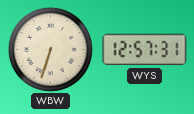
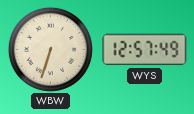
WYS: 12:57:31 -> 12:57:49 (145, 50)
